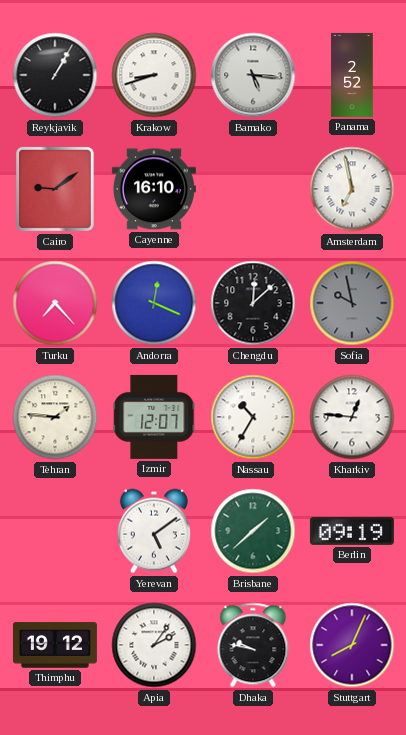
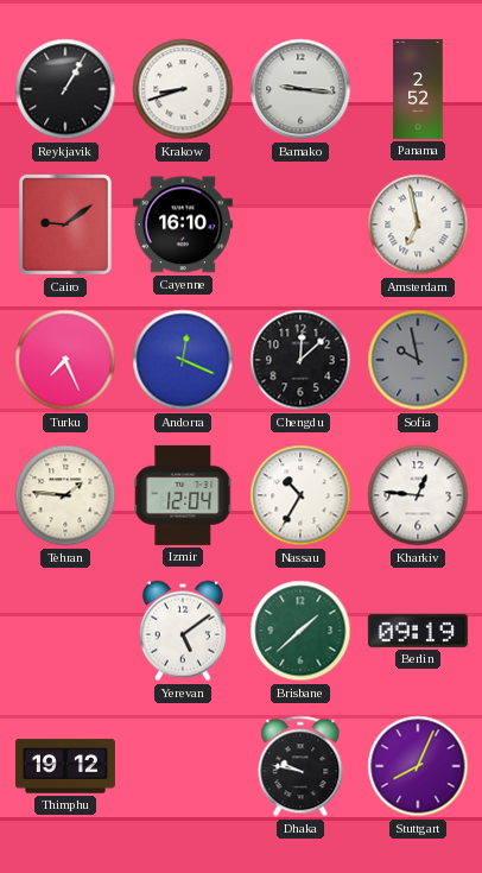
Bamako: 5:16 -> 9:16 (300, 89)
Turku: 7:23 -> 7:26 (65, 360)
Izmir: 12:07 -> 12:04 (183, 495)
Apia: 2:06 -> none (154, 645)
